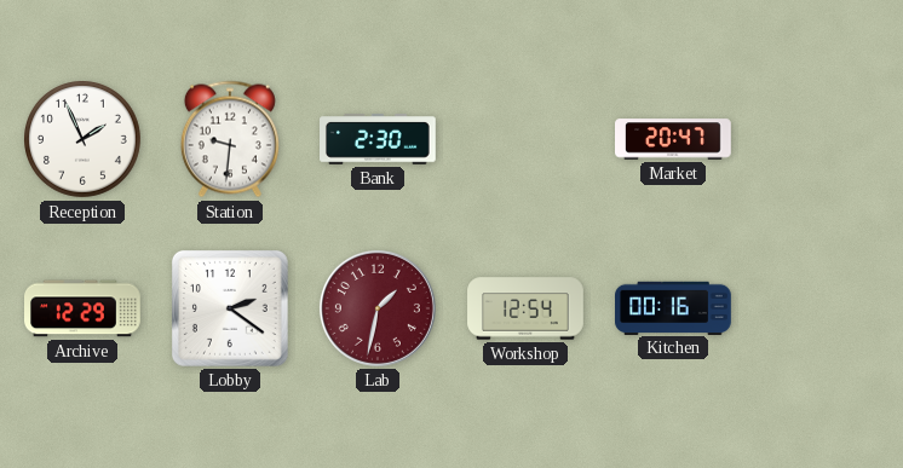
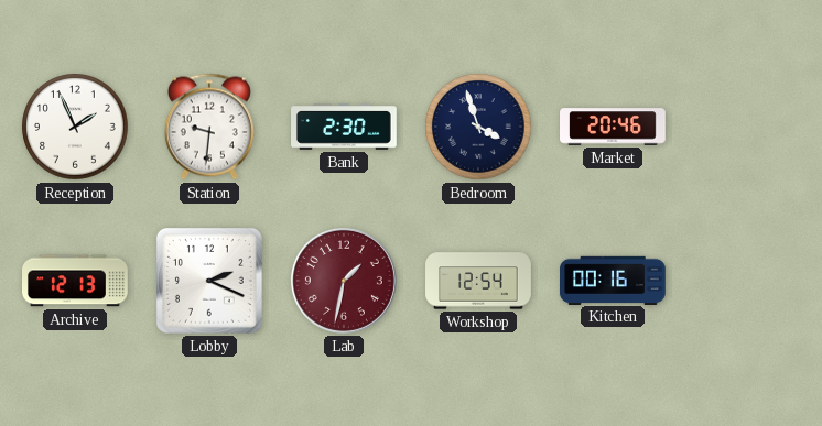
Bedroom: none -> 3:57 (479, 128)
Market: 20:47 -> 20:46 (614, 127)
Archive: 12:29 -> 12:13 (76, 281)
Lobby: 2:21 -> 2:19 (209, 281)
